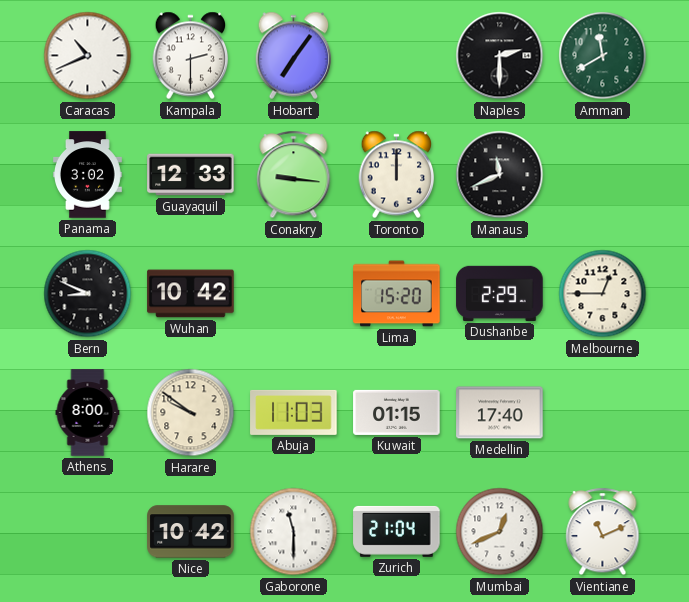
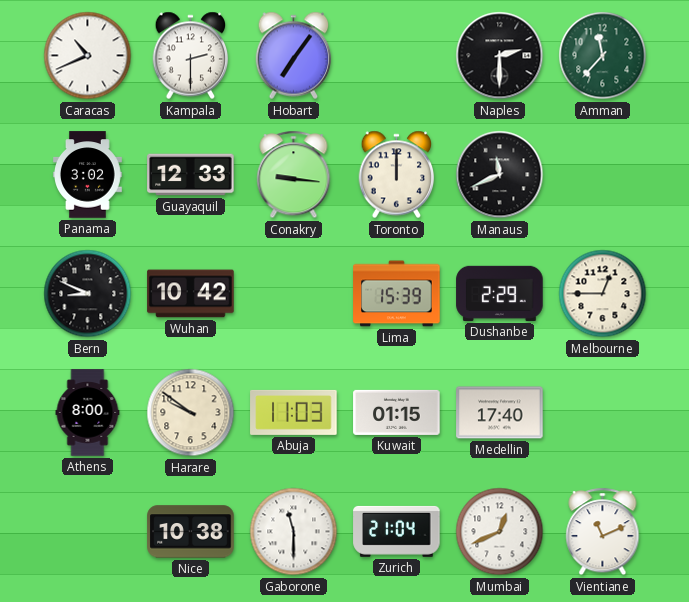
Amman: 11:40 -> 11:37 (603, 56)
Lima: 15:20 -> 15:39 (397, 294)
Nice: 10:42 -> 10:38 (191, 532)
